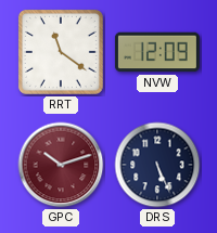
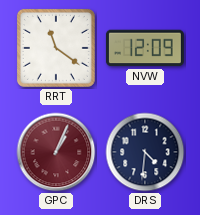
GPC: 10:12 -> 1:04 (56, 152)
DRS: 5:26 -> 4:31 (145, 152)
